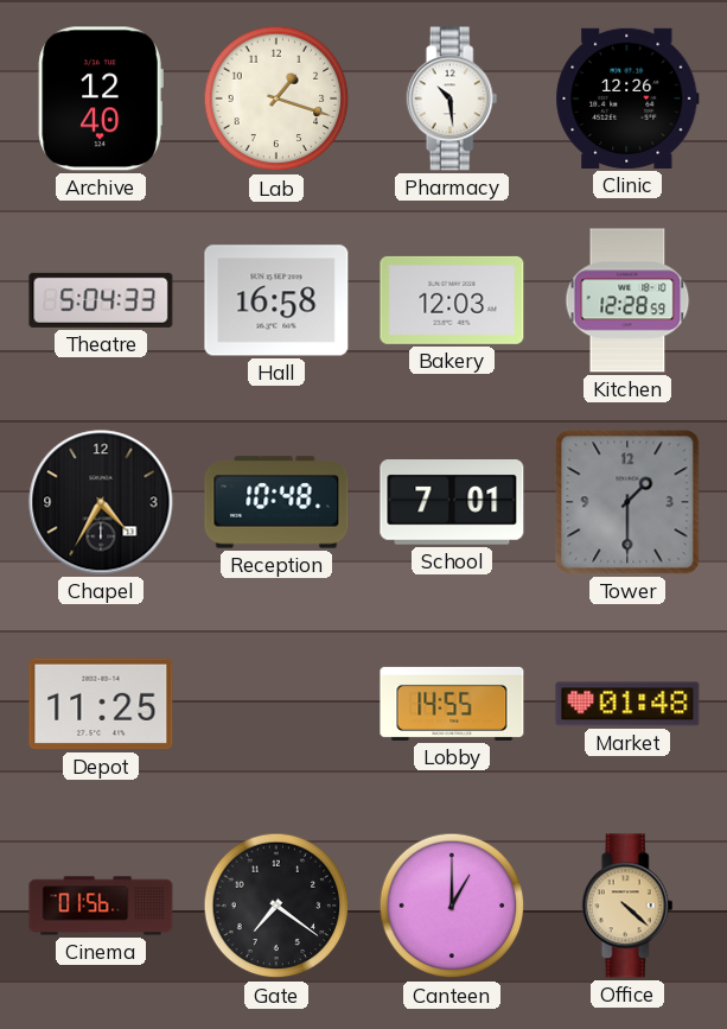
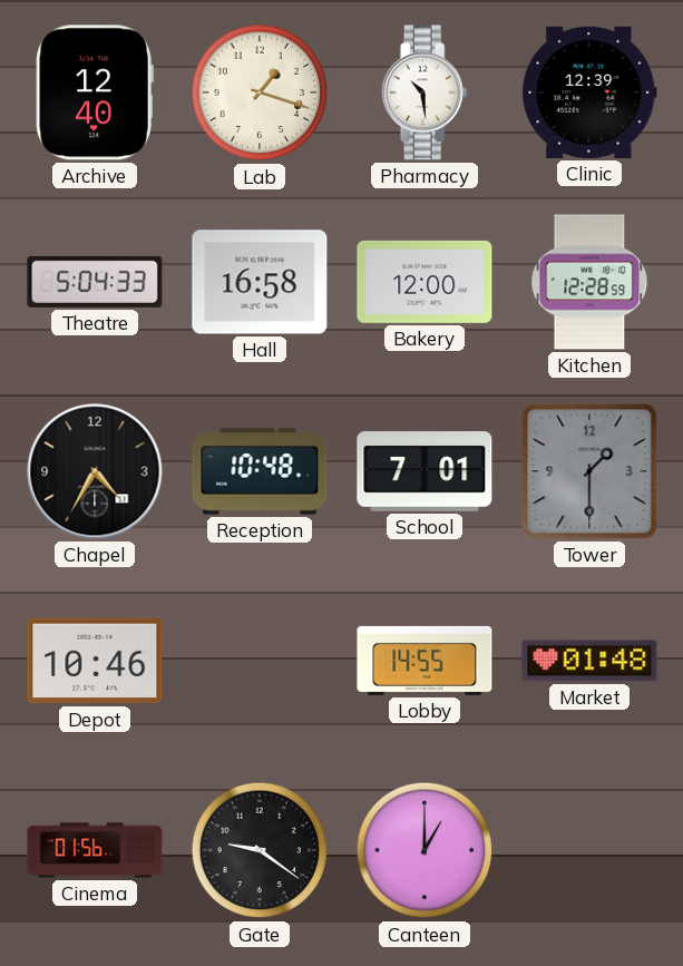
Clinic: 12:26 -> 12:39 (589, 92)
Bakery: 12:03 -> 12:00 (425, 282)
Depot: 11:25 -> 10:46 (95, 661)
Gate: 7:21 -> 9:21 (260, 850)
Office: 4:22 -> none (627, 906)
